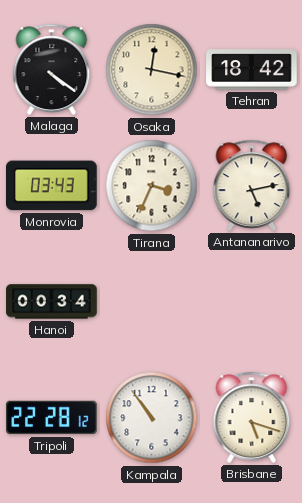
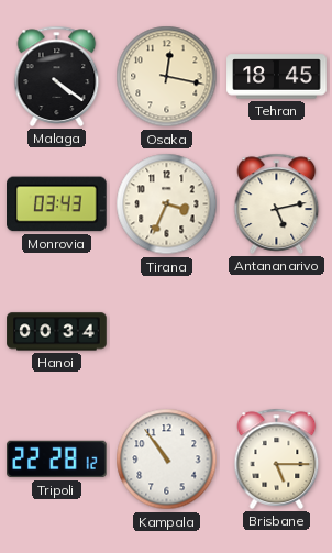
Tehran: 18:42 -> 18:45 (277, 77)
Brisbane: 5:18 -> 5:15 (277, 458)
